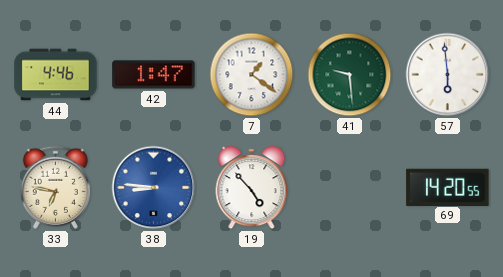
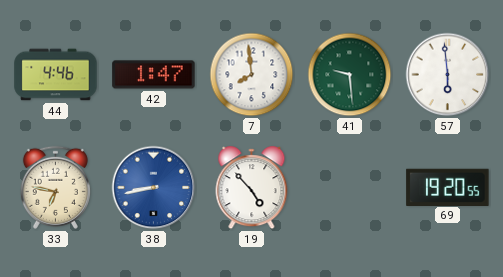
7: 1:21 -> 7:59 (252, 75)
38: 8:46 -> 8:43 (154, 188)
69: 14:20 -> 19:20 (448, 187)
